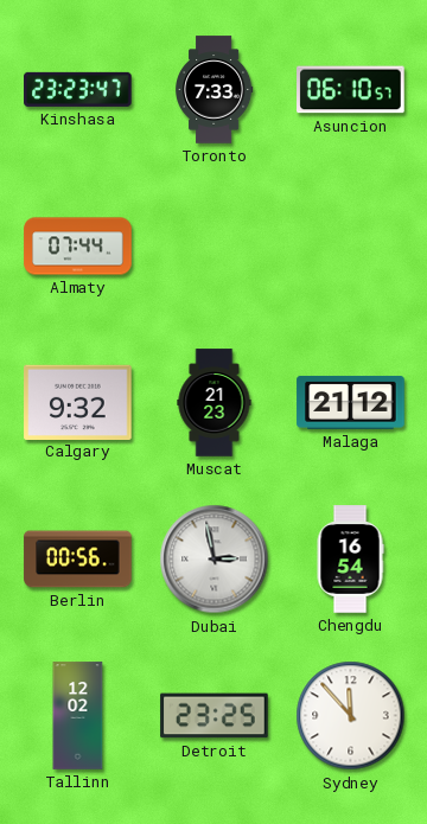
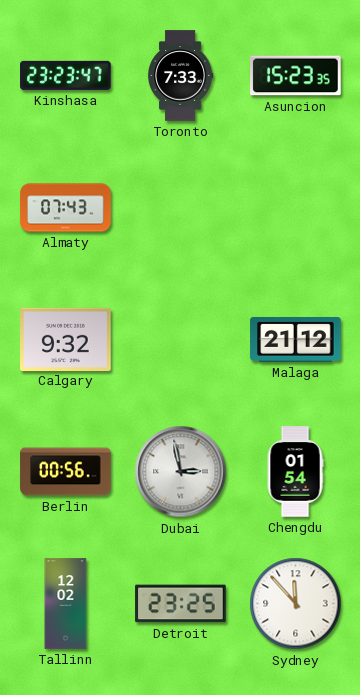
Asuncion: 06:10 -> 15:23 (296, 76)
Almaty: 07:44 -> 07:43 (66, 208)
Muscat: 21:23 -> none (215, 403)
Chengdu: 16:54 -> 01:54 (295, 472)
